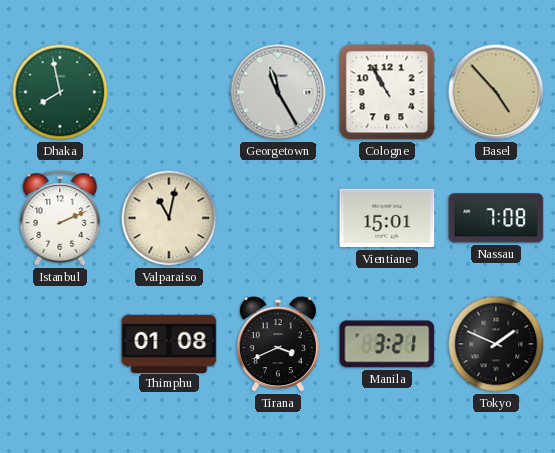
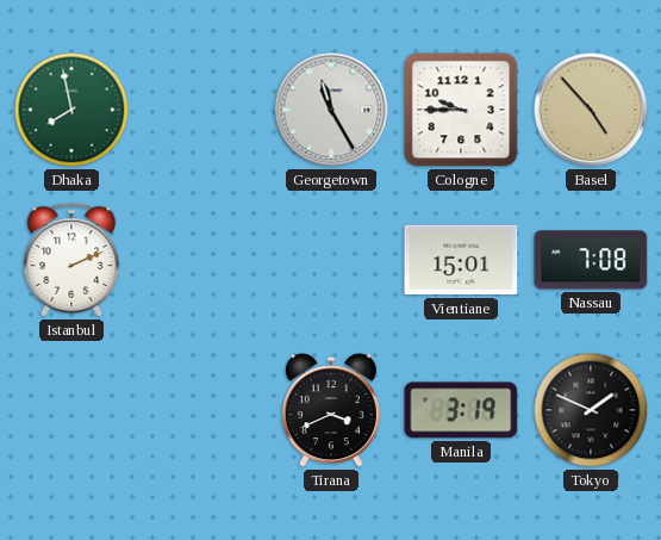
Cologne: 10:55 -> 9:45 (461, 110)
Valparaiso: 11:02 -> none (169, 218)
Thimphu: 01:08 -> none (169, 343)
Manila: 3:21 -> 3:19 (461, 410)
